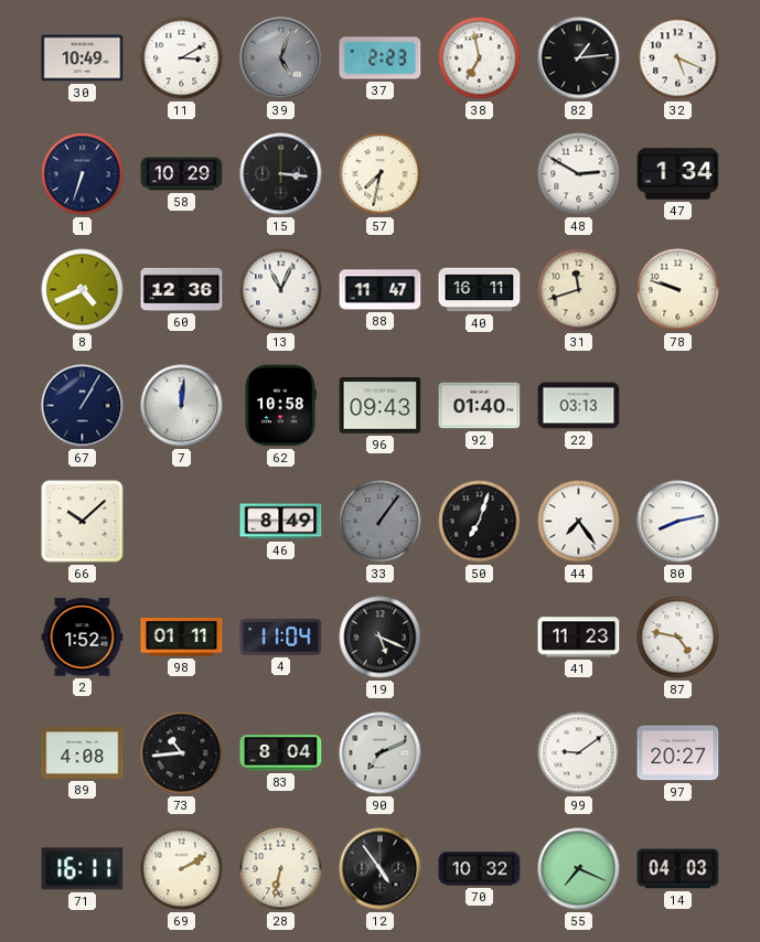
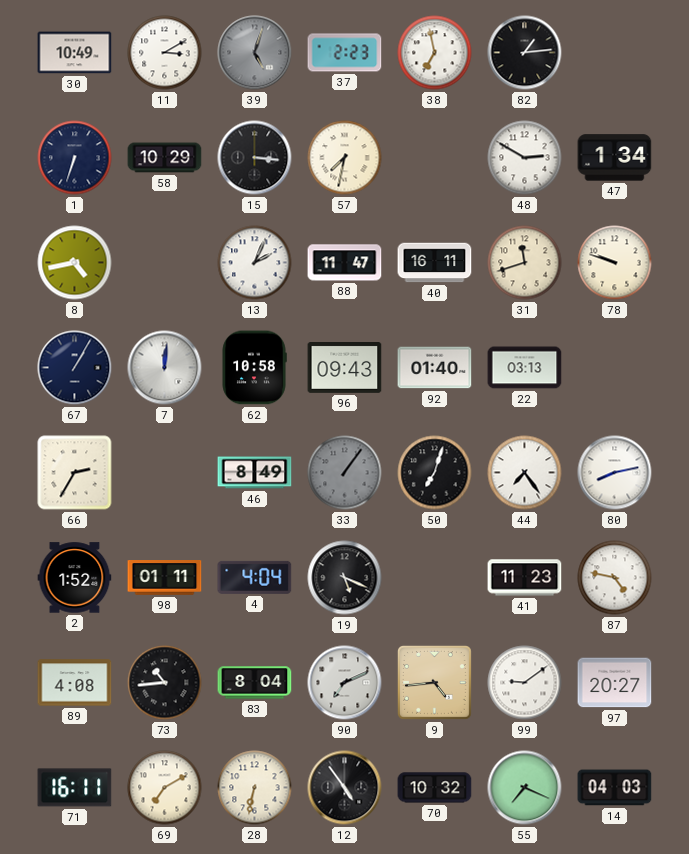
32: 5:19 -> none (678, 58)
8: 4:41 -> 4:43 (75, 263)
60: 12:36 -> none (182, 289)
13: 11:04 -> 2:04 (255, 263)
66: 10:08 -> 2:35 (75, 473)
4: 11:04 -> 4:04 (255, 577)
9: none -> 4:44 (434, 682)
69: 2:10 -> 7:10 (165, 788)
